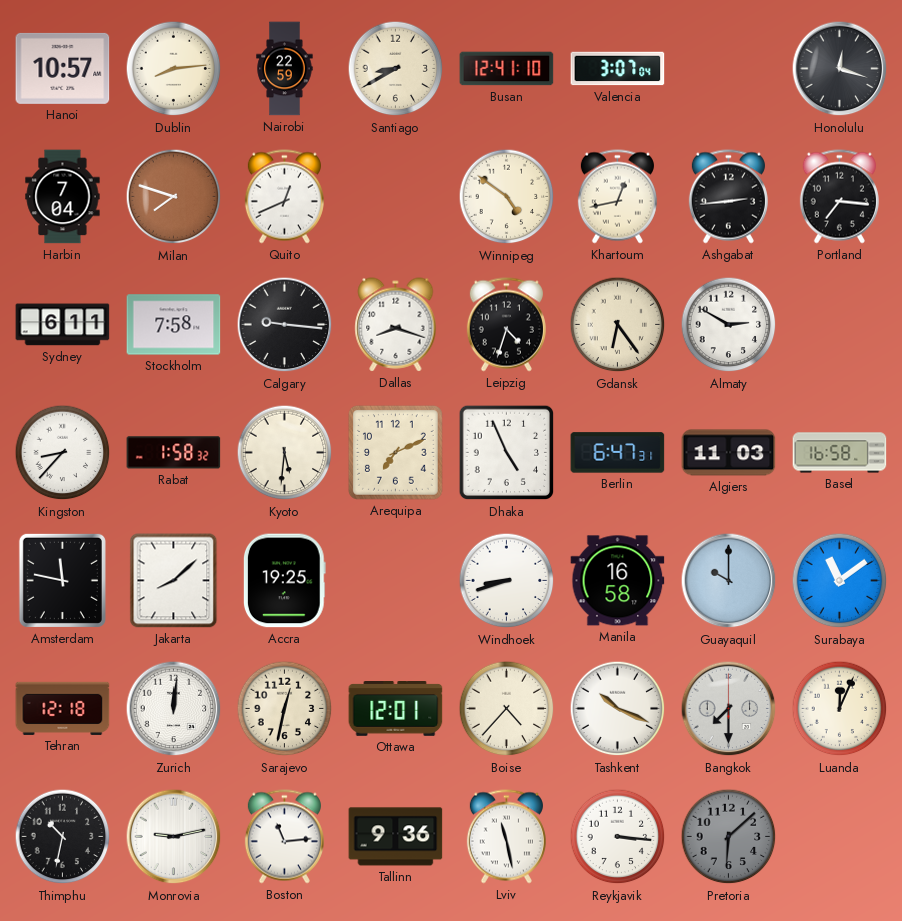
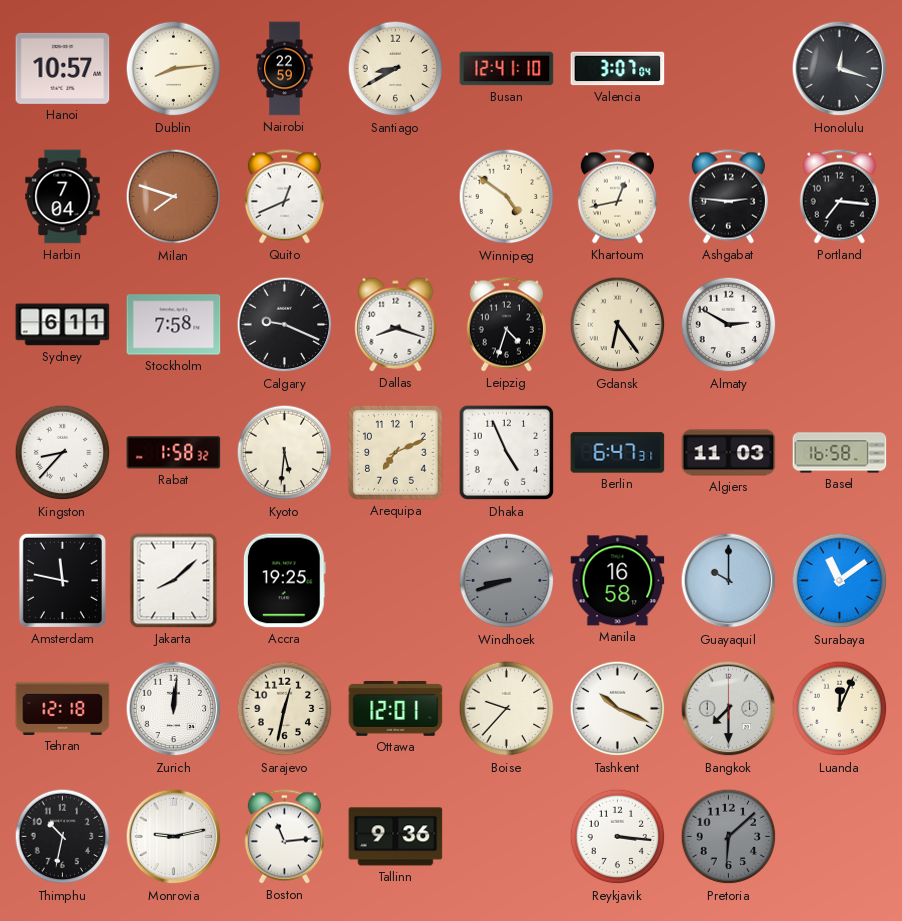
Ashgabat: 2:44 -> 2:46 (728, 197)
Calgary: 9:16 -> 9:19 (285, 325)
Windhoek dial: white -> grey (507, 581)
Boise: 4:37 -> 9:37 (507, 709)
Lviv: 11:28 -> none (506, 837)
